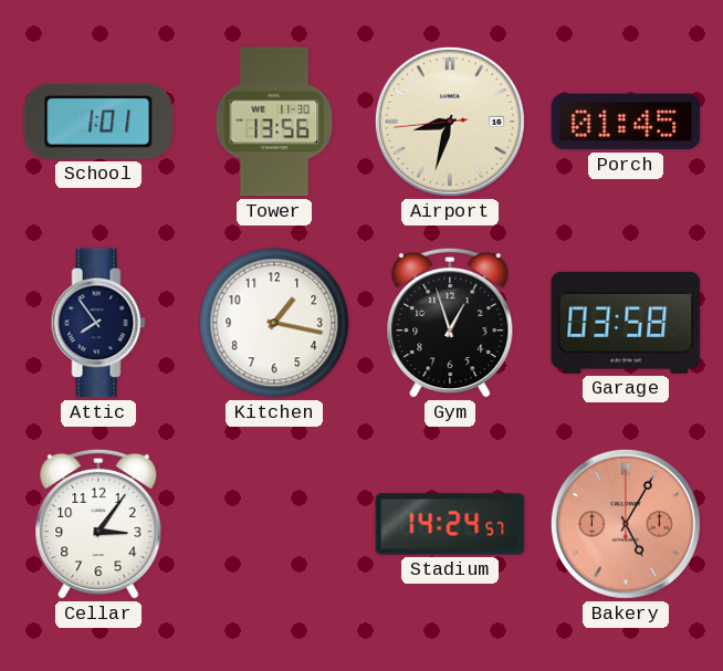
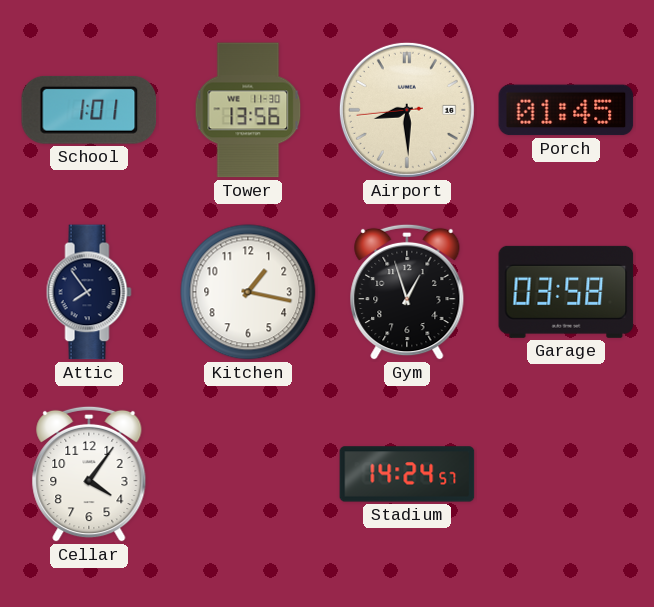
Airport: 8:32 -> 8:29 (407, 110)
Cellar: 3:06 -> 4:06 (89, 474)
Bakery: 5:05 -> none (626, 524)
